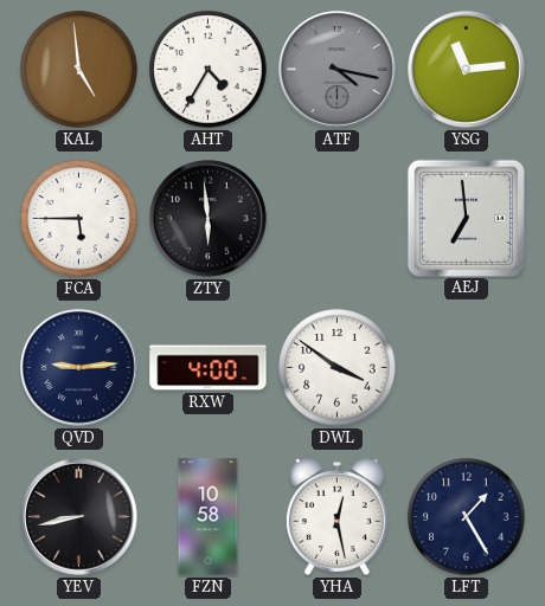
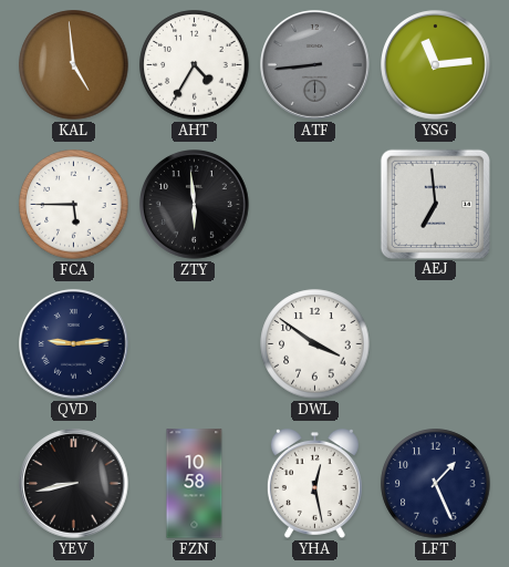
ATF: 4:17 -> 8:44 (315, 65)
RXW: 4:00 -> none (209, 368)
LFT: 1:25 -> 1:26 (436, 484)
